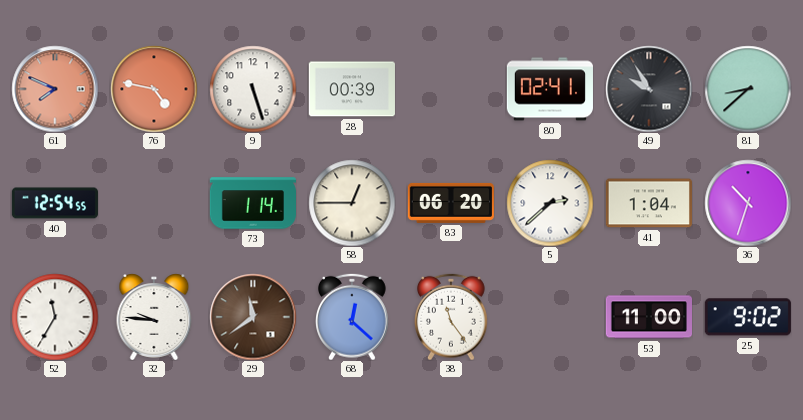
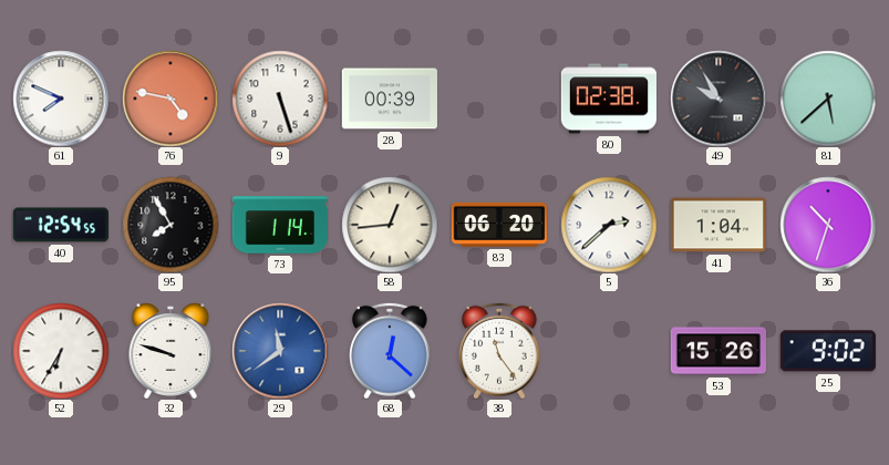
61 dial: salmon -> white (61, 99)
80: 02:41 -> 02:38 (608, 99)
81: 8:38 -> 5:38 (828, 99)
95: none -> 7:55 (170, 225)
58: 12:45 -> 12:44 (390, 225)
52: 11:35 -> 6:35 (61, 351)
32: 9:46 -> 9:48 (170, 351)
29 dial: brown -> blue (280, 351)
53: 11:00 -> 15:26 (717, 351)
